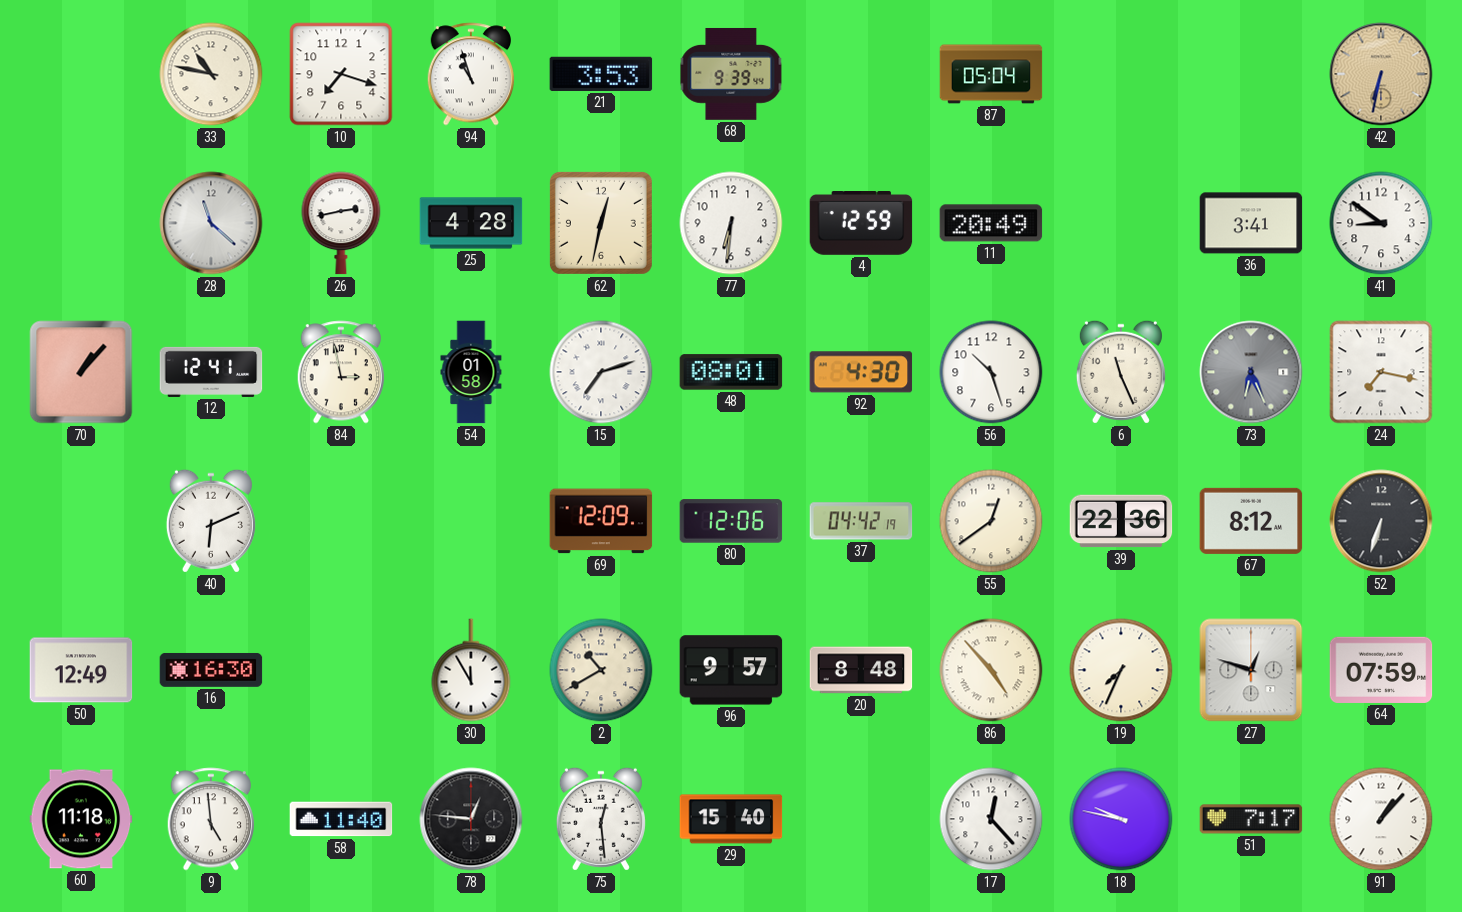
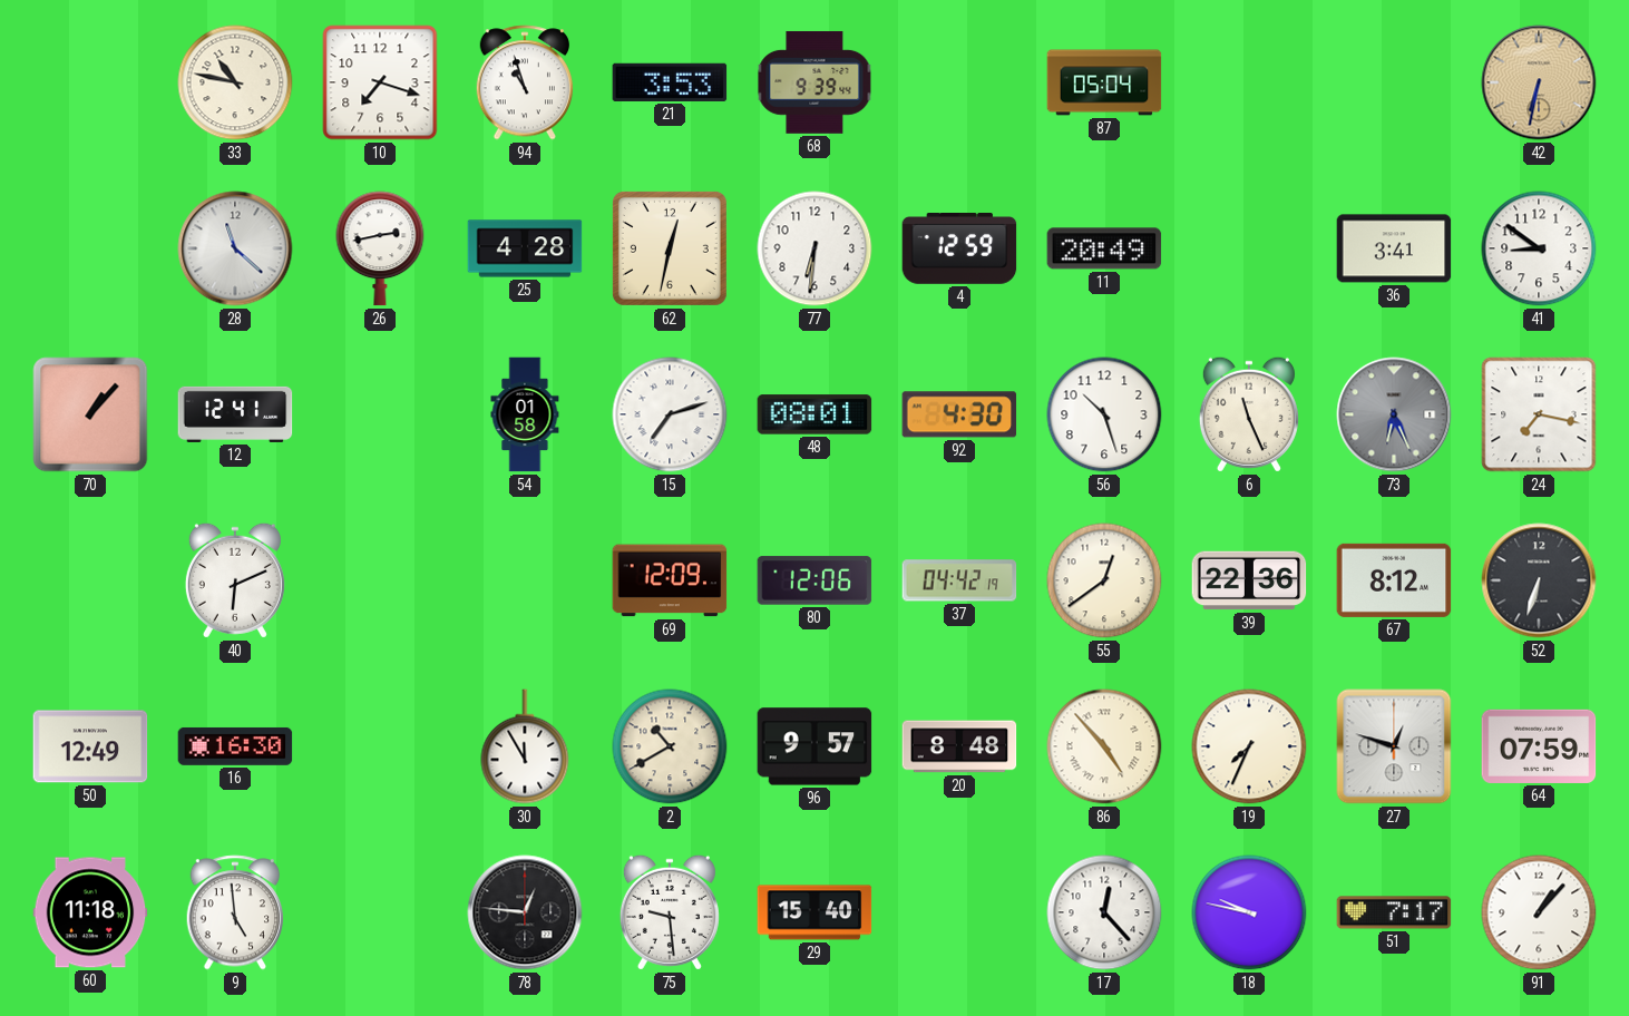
84: 2:58 -> none (341, 372)
58: 11:40 -> none (341, 819)
75: 12:29 -> 9:29 (670, 912)
